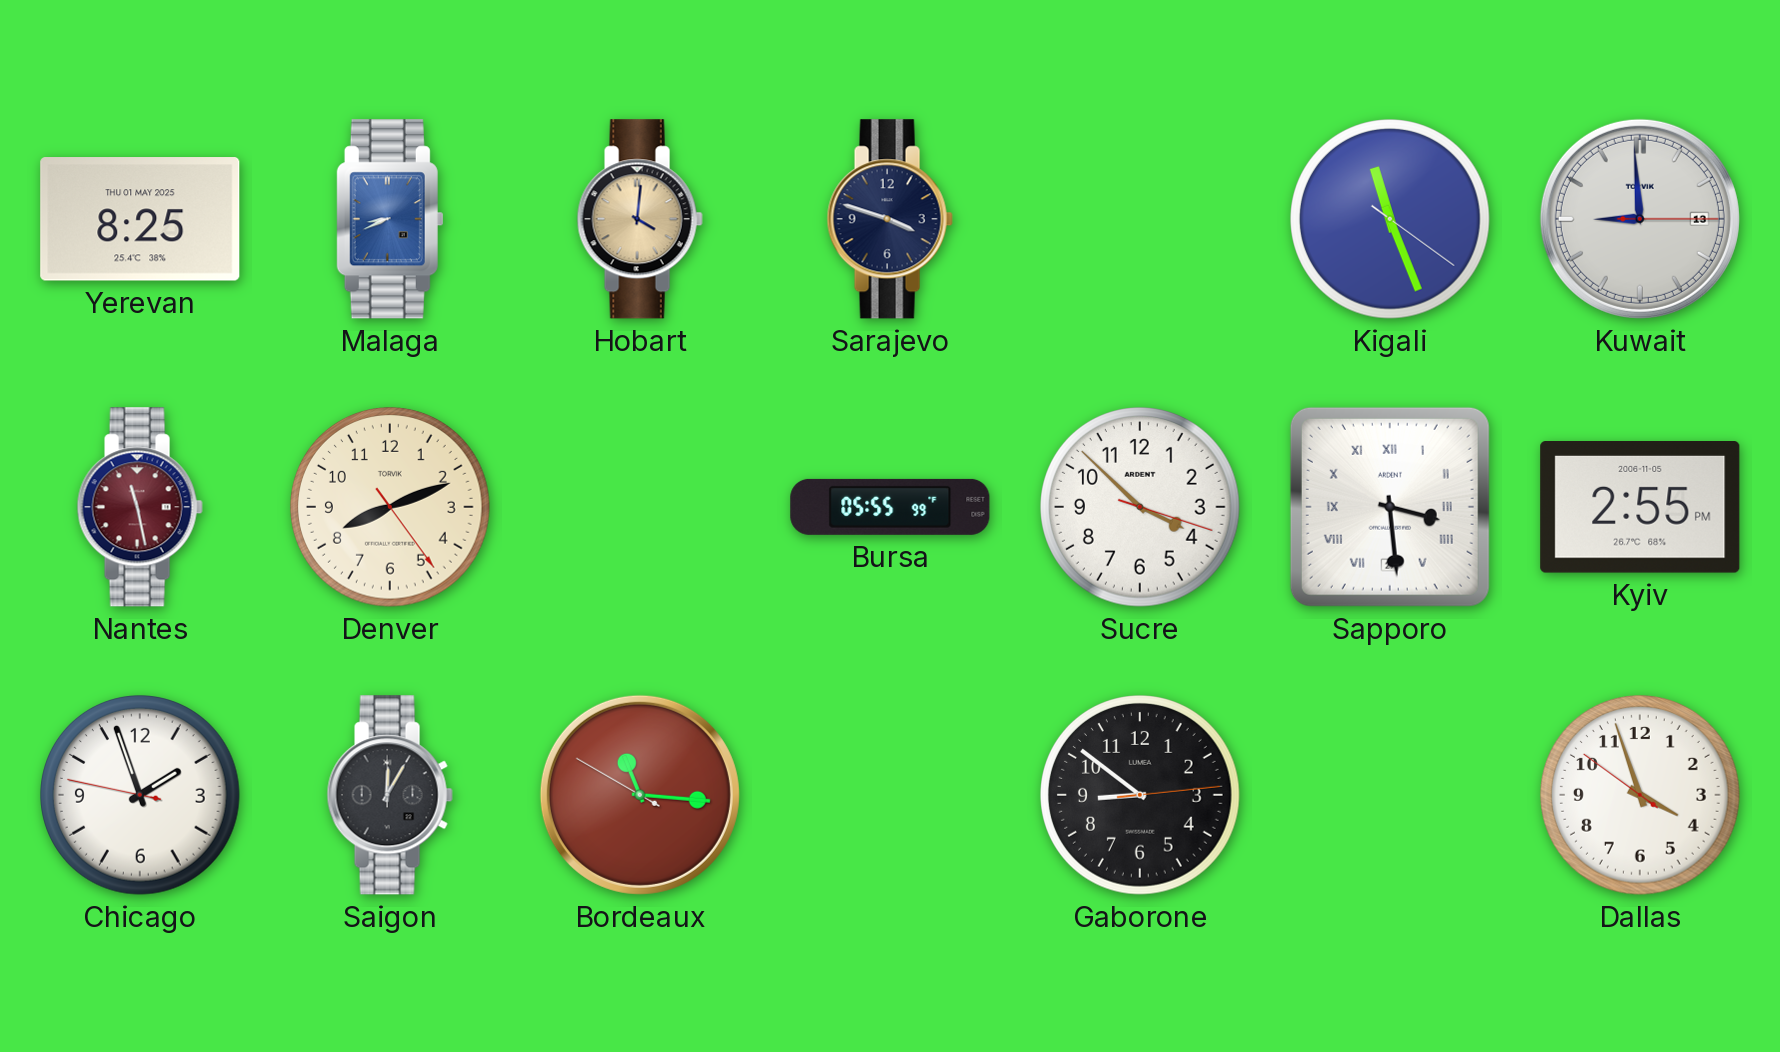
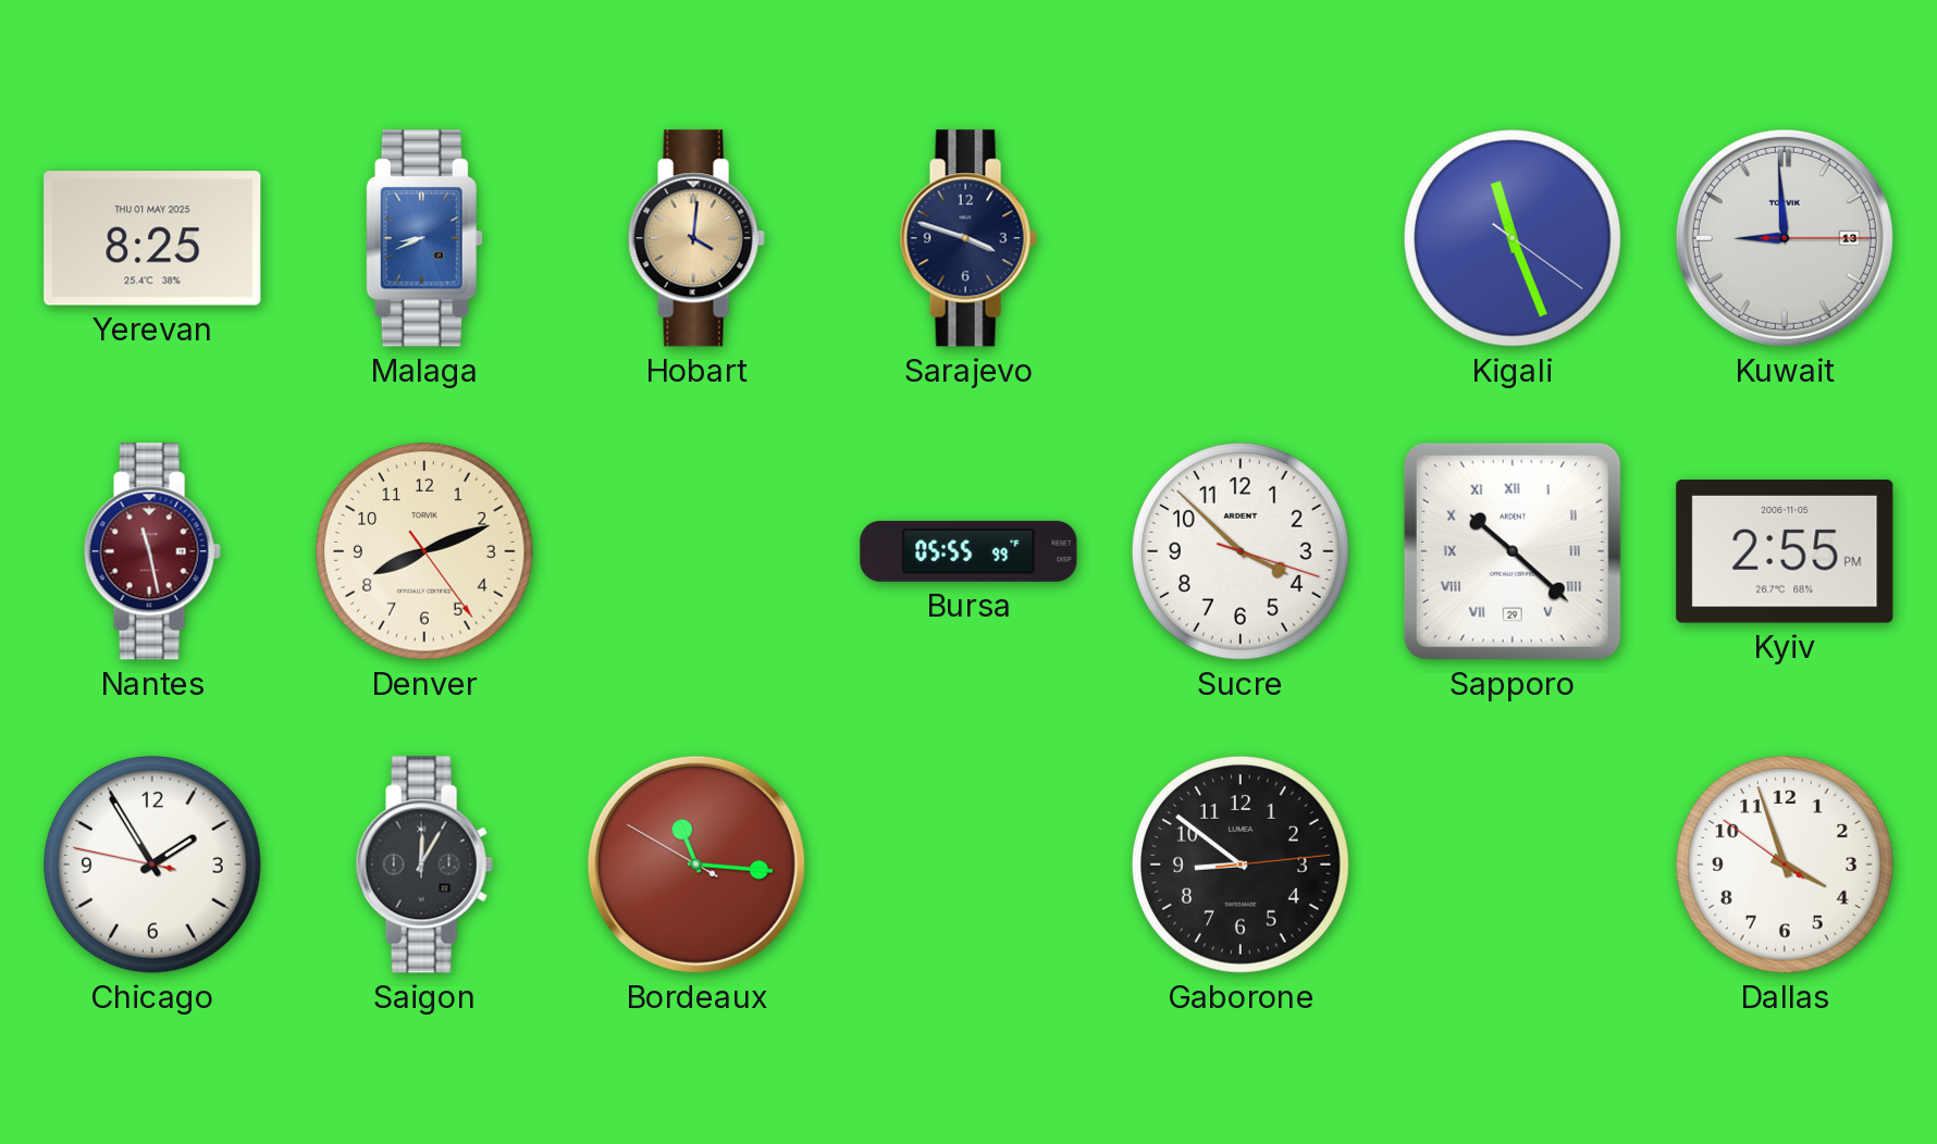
Sapporo: 3:29 -> 10:22 (1513, 551)
Chicago: 1:56 -> 1:54 (153, 866)
